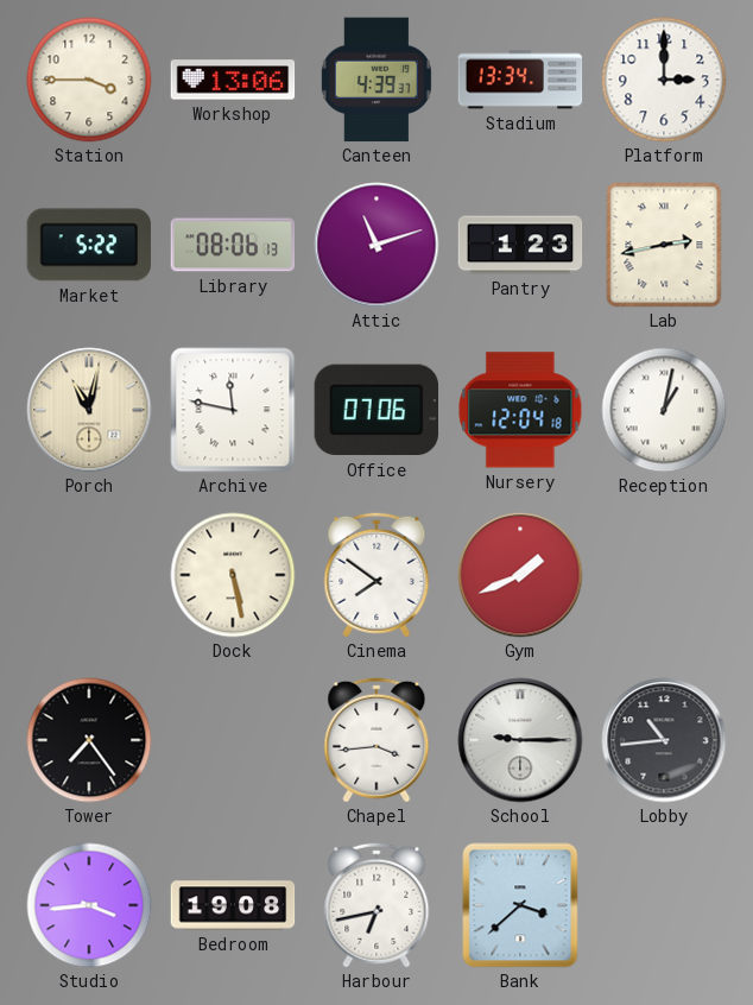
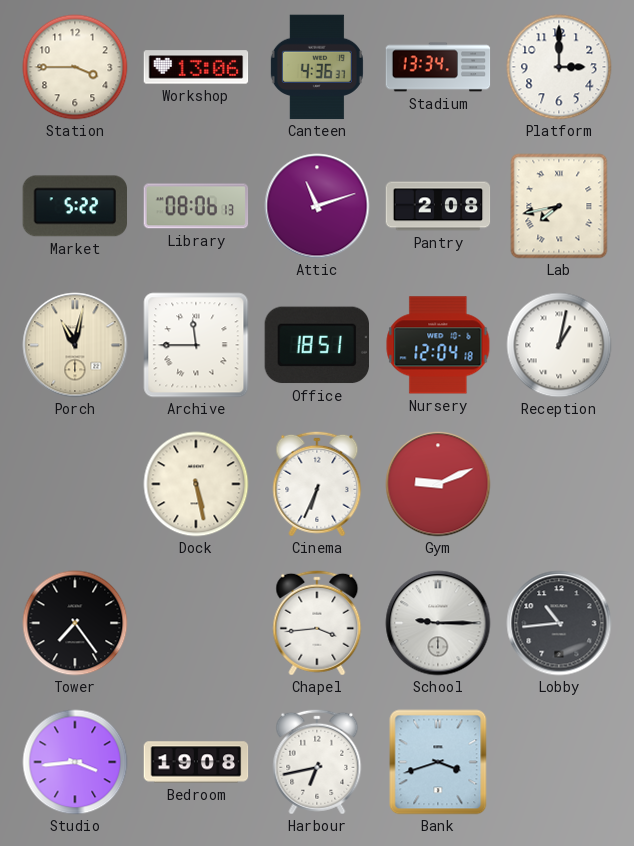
Canteen: 4:39 -> 4:36 (317, 67)
Pantry: 1:23 -> 2:08 (438, 206)
Lab: 2:43 -> 7:43 (559, 206)
Archive: 11:47 -> 11:45 (196, 345)
Office: 07:06 -> 18:51 (316, 345)
Cinema: 7:51 -> 6:34 (317, 484)
Gym: 1:41 -> 9:11 (438, 484)
Bank: 3:38 -> 3:42 (438, 762)
